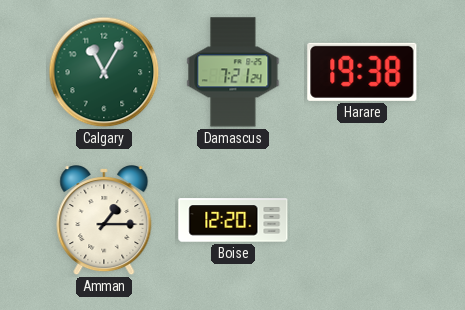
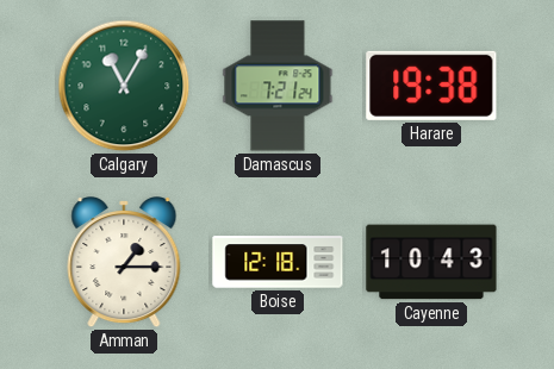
Boise: 12:20 -> 12:18 (278, 262)
Cayenne: none -> 10:43 (431, 262)
